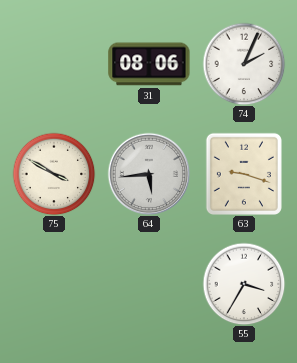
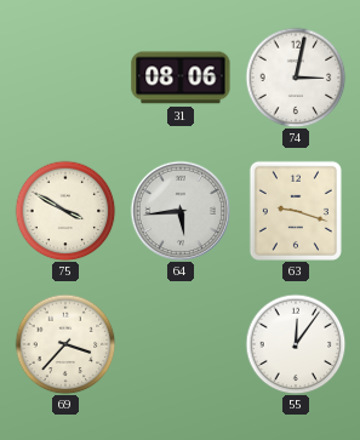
74: 2:04 -> 3:02 (296, 78)
69: none -> 3:37 (65, 344)
55: 3:35 -> 12:06 (296, 344)
